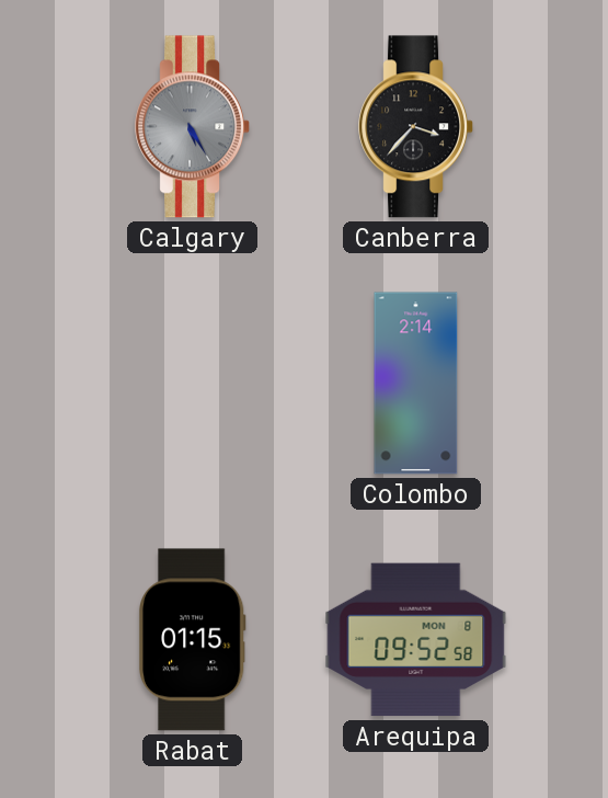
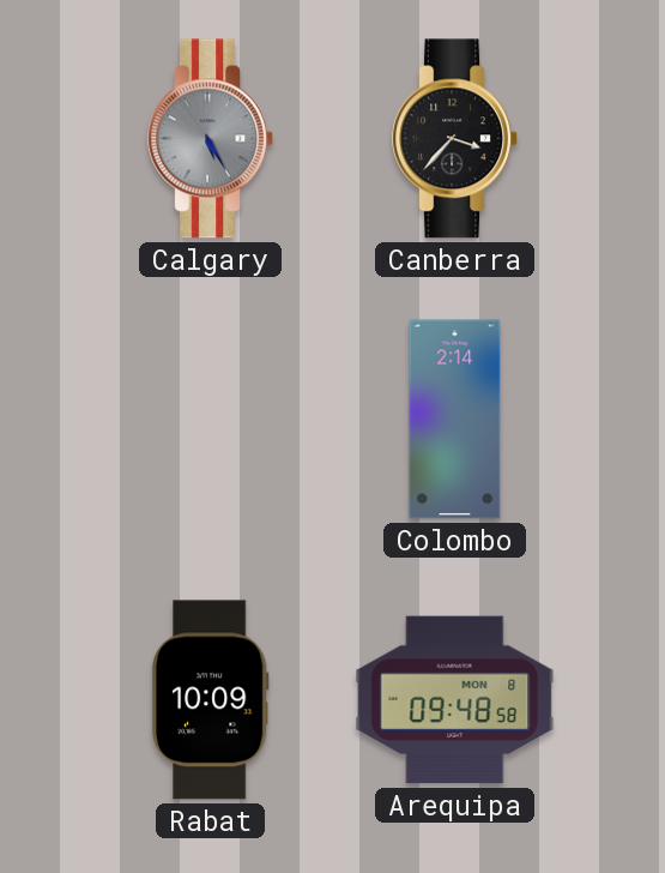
Rabat: 01:15 -> 10:09 (210, 700)
Arequipa: 09:52 -> 09:48 (455, 700)
